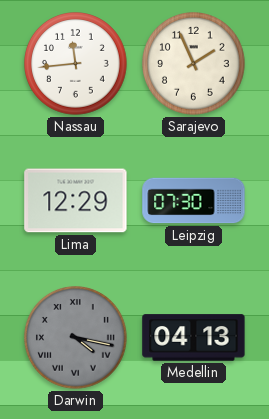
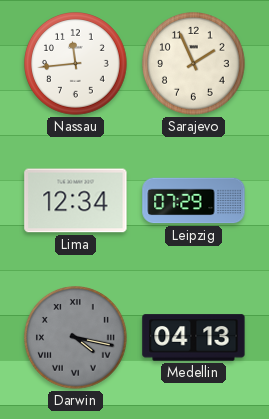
Lima: 12:29 -> 12:34 (76, 201)
Leipzig: 07:30 -> 07:29 (194, 201)
